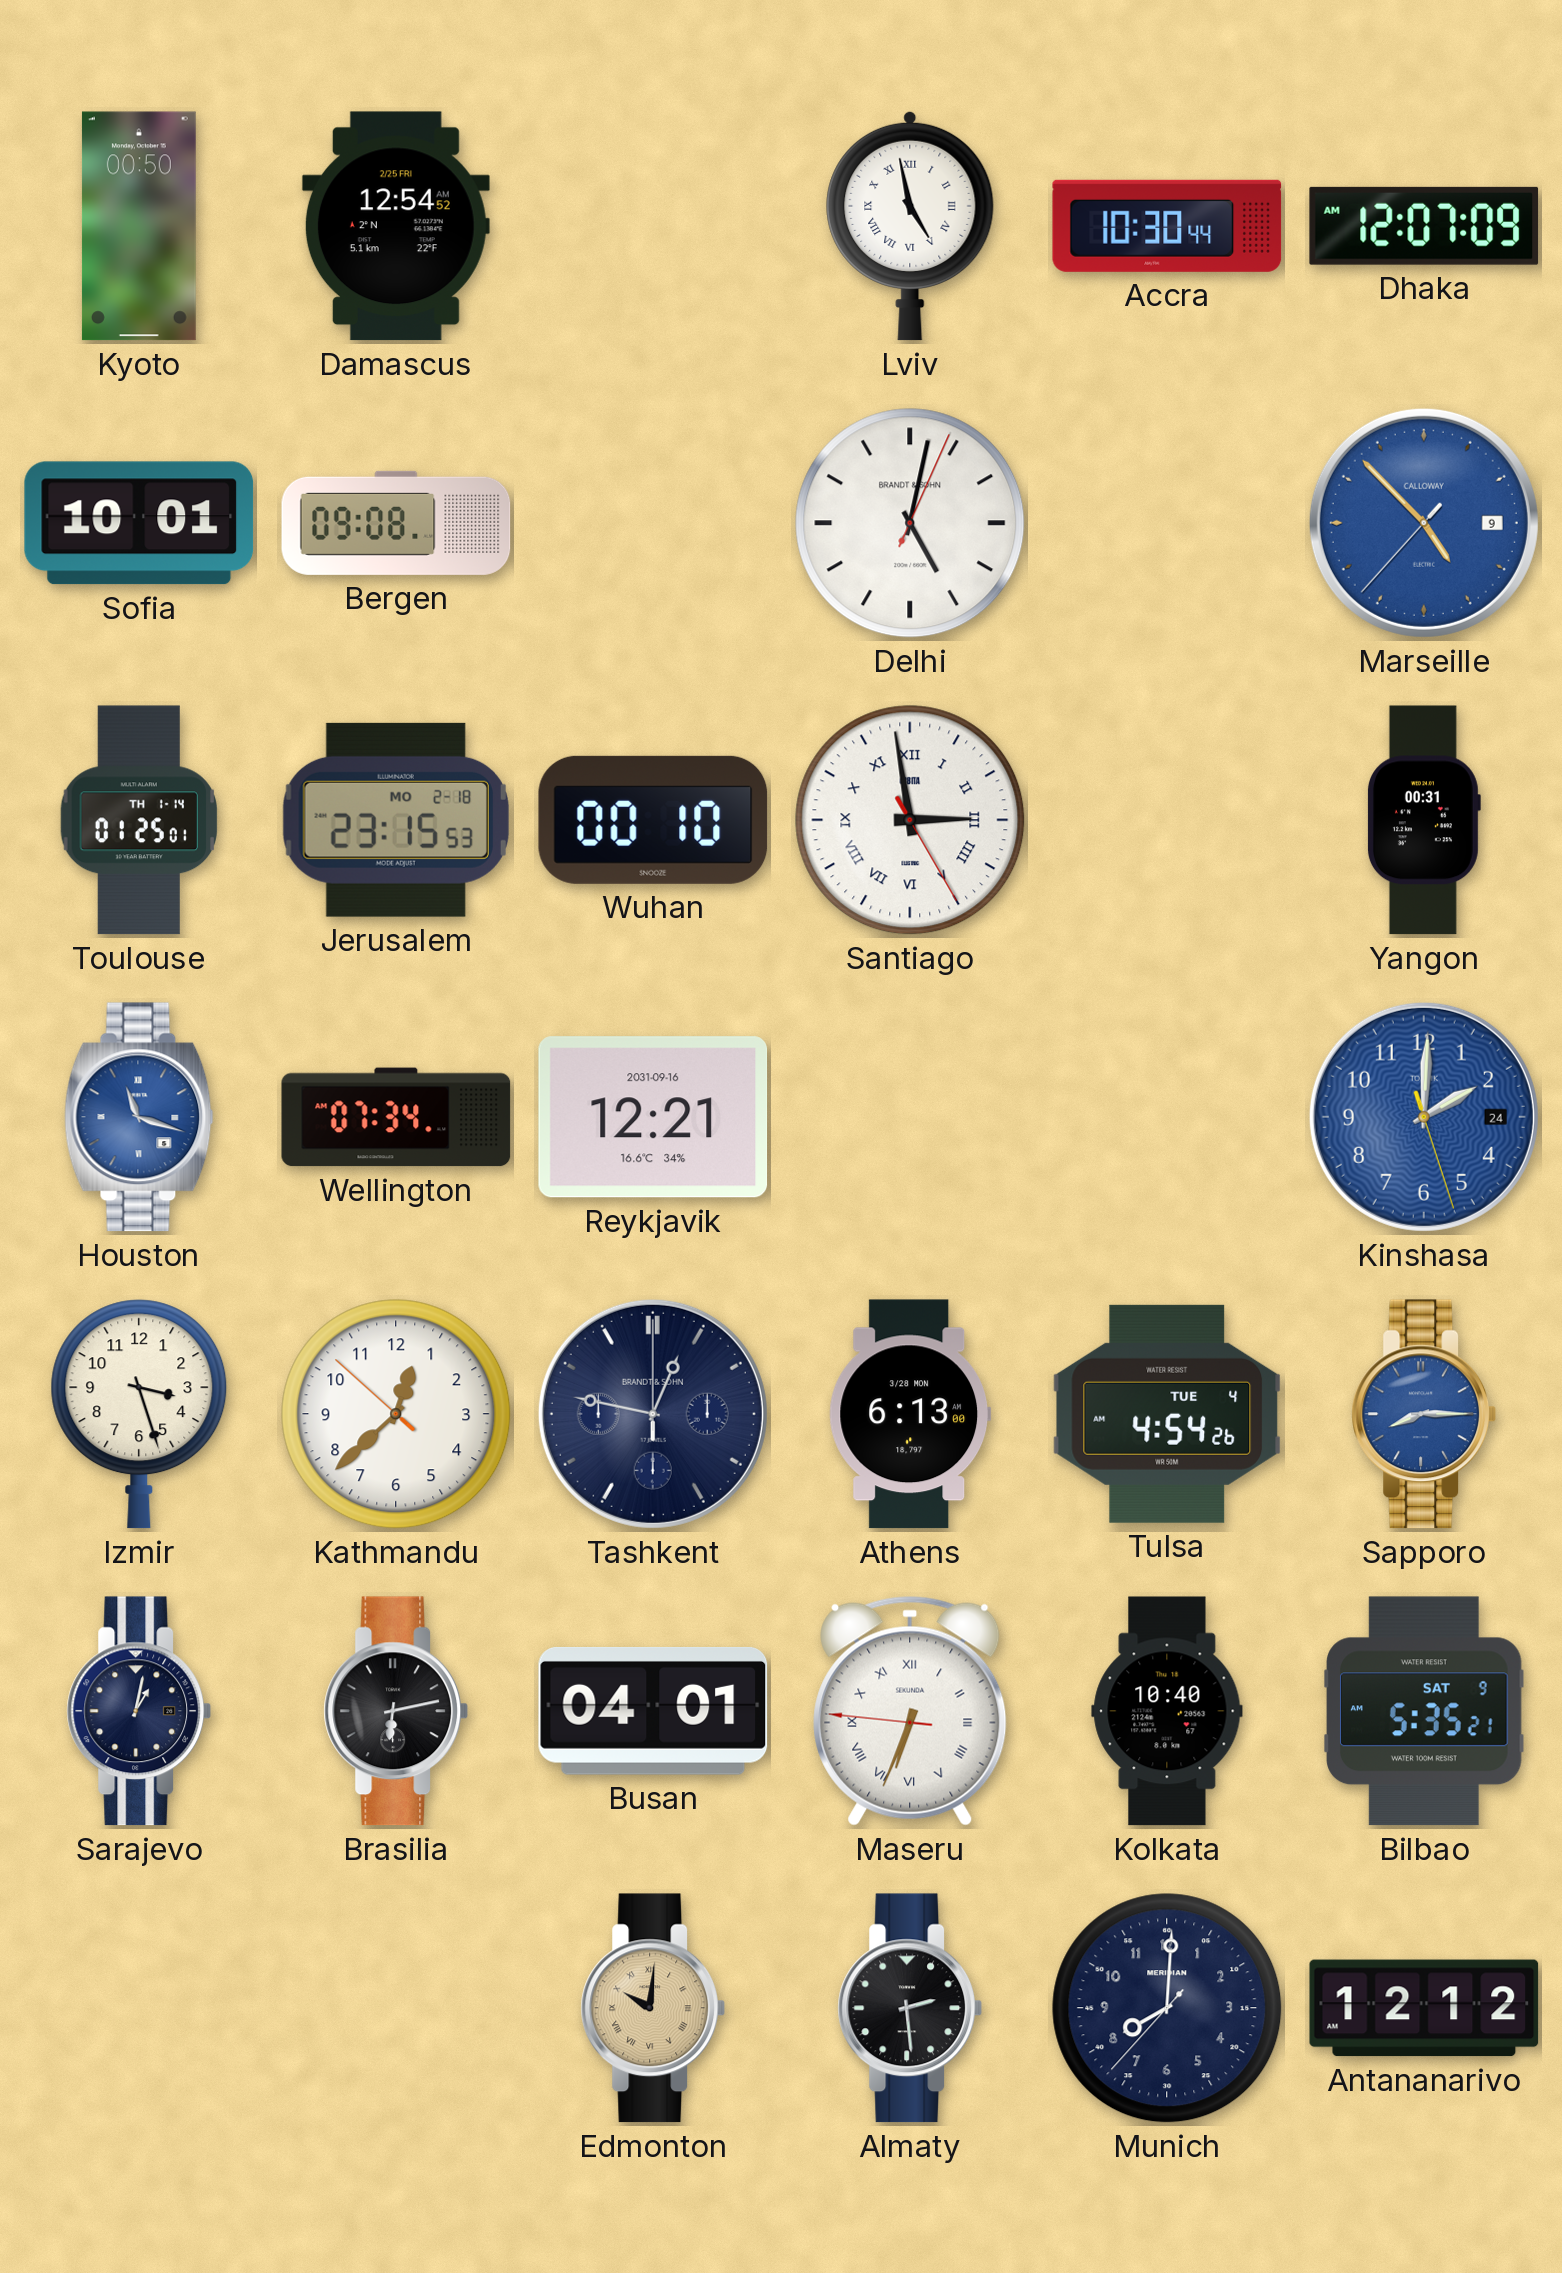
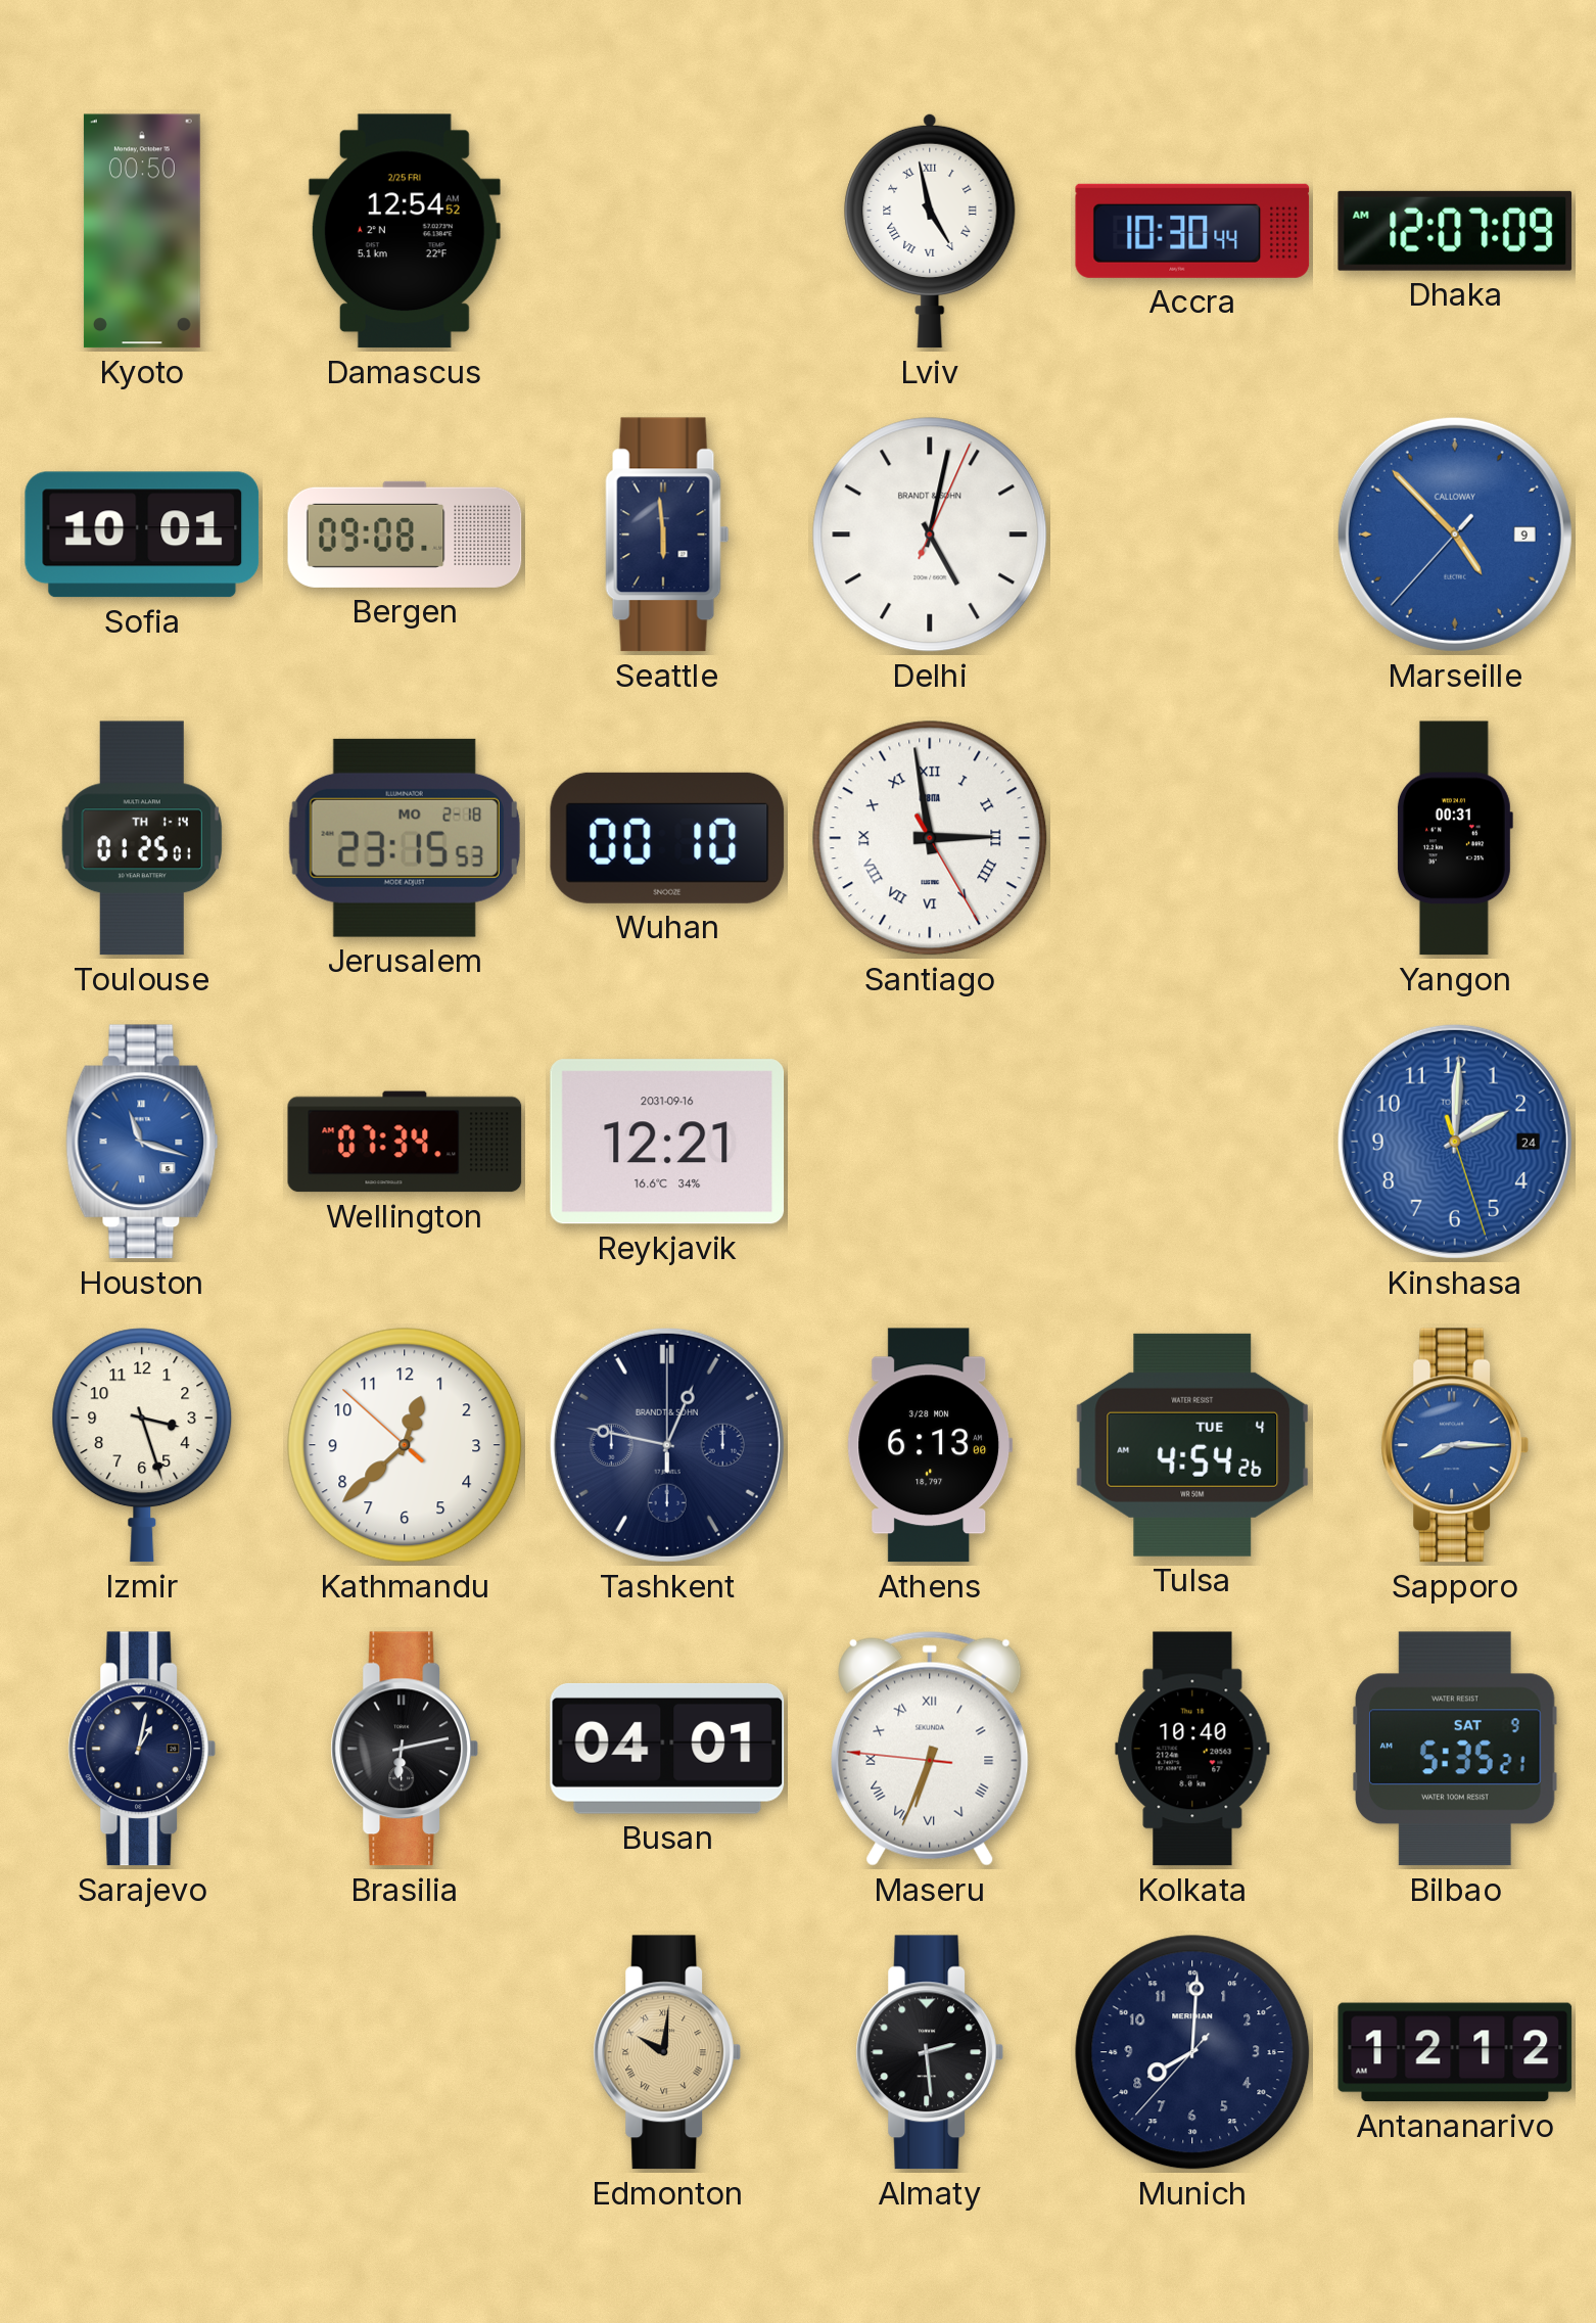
Seattle: none -> 5:59 (667, 535)
